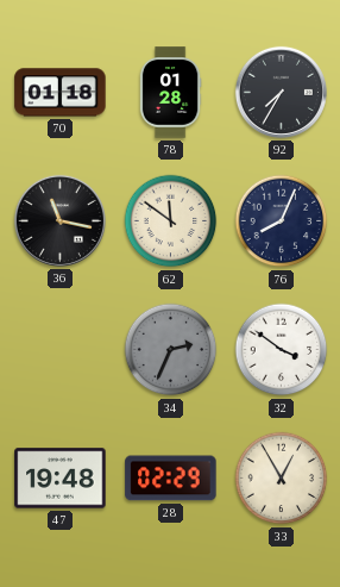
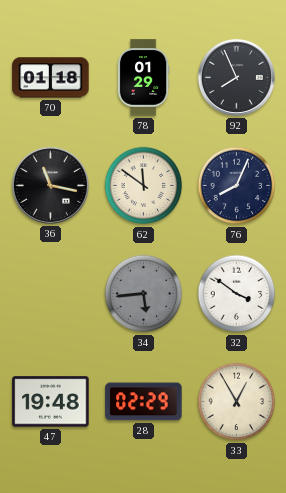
78: 01:28 -> 01:29 (143, 78)
92: 7:35 -> 7:56 (236, 77)
34: 2:34 -> 5:44 (144, 294)
